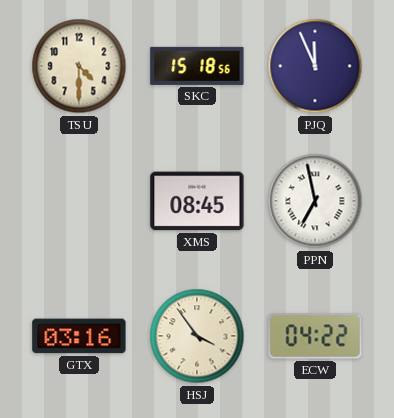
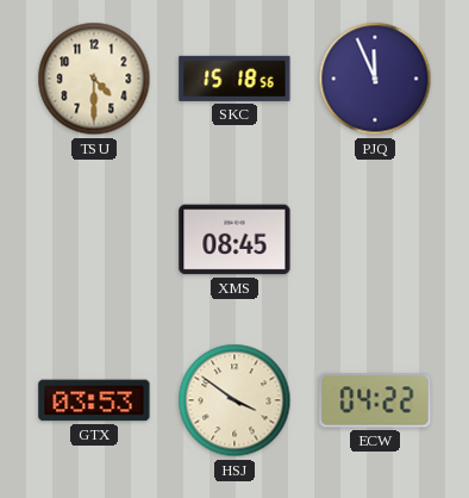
PPN: 6:58 -> none (315, 201)
GTX: 03:16 -> 03:53 (94, 400)
HSJ: 3:54 -> 3:51 (234, 400)
